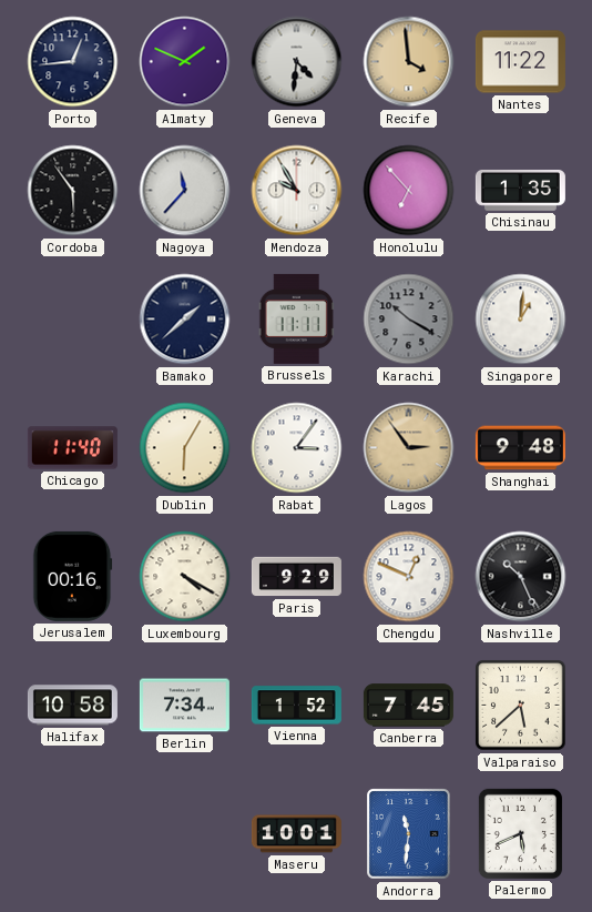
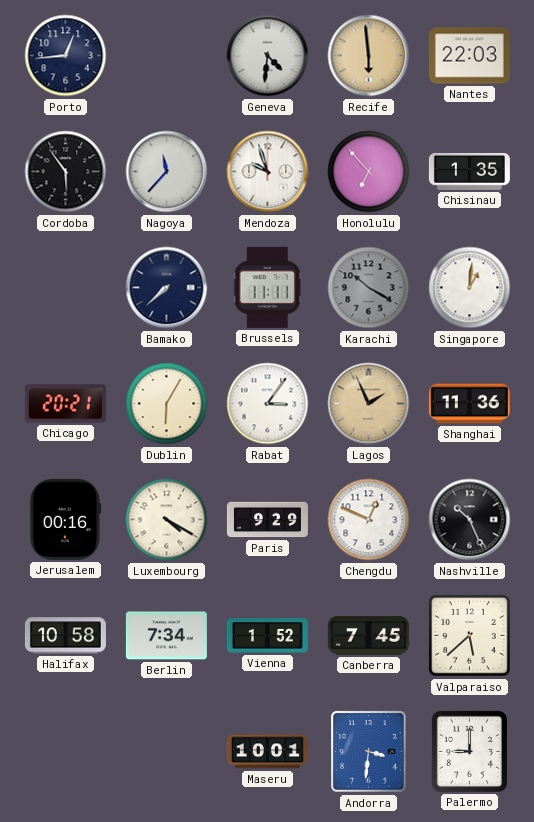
Almaty: 1:49 -> none (185, 62)
Recife: 3:59 -> 5:59 (369, 56)
Nantes: 11:22 -> 22:03 (469, 56)
Mendoza: 9:55 -> 9:57 (268, 172)
Bamako: 1:38 -> 7:38 (167, 288)
Chicago: 11:40 -> 20:21 (65, 404)
Lagos: 2:54 -> 1:56 (369, 404)
Shanghai: 9:48 -> 11:36 (469, 404)
Andorra: 11:31 -> 3:31 (369, 752)
Palermo: 5:41 -> 9:00 (469, 751)
